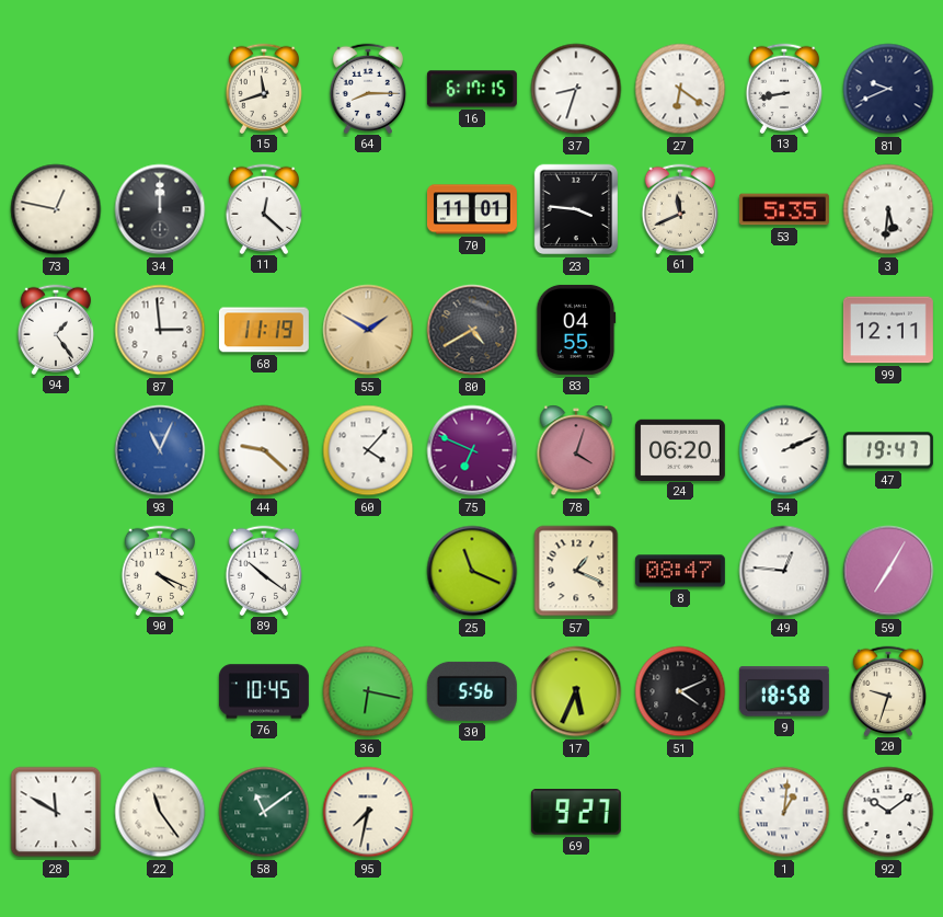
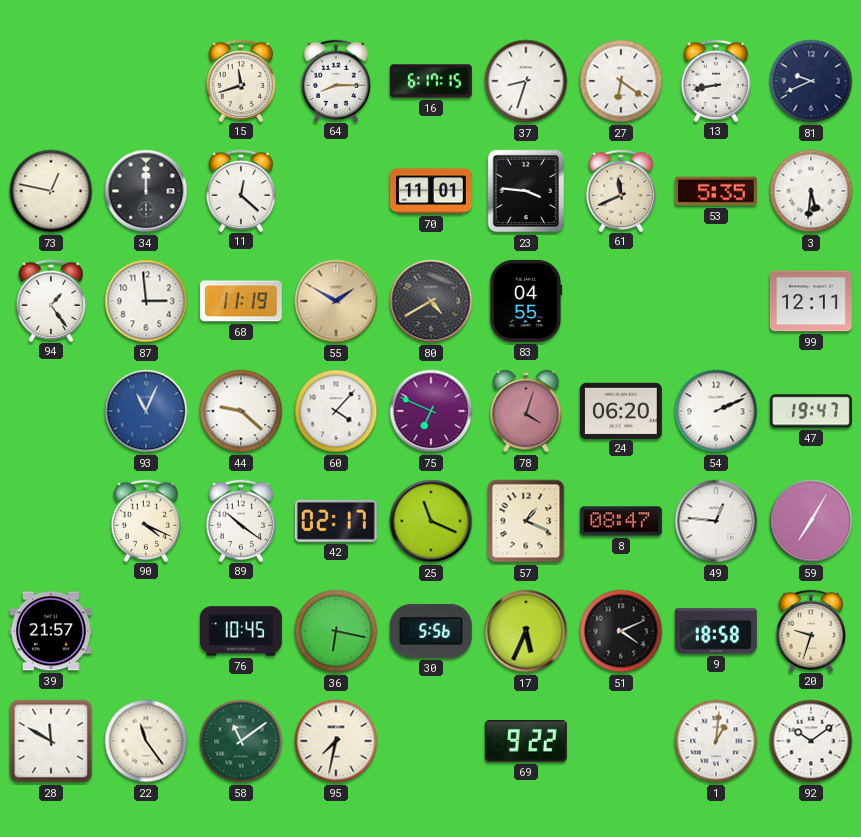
42: none -> 02:17 (336, 521)
39: none -> 21:57 (51, 631)
69: 9:27 -> 9:22 (526, 741)
